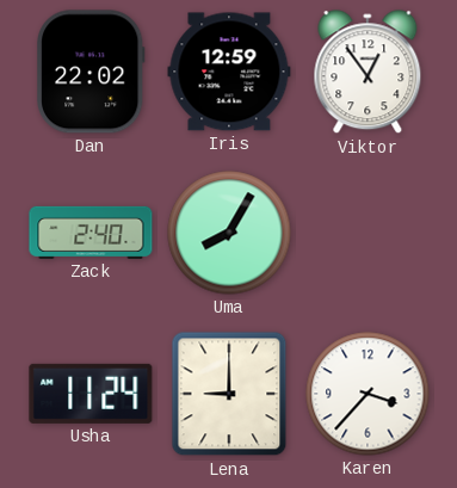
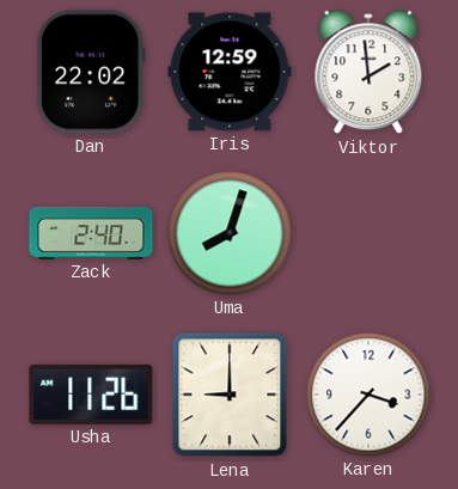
Viktor: 12:54 -> 1:59 (368, 73)
Uma: 8:05 -> 8:03 (230, 233)
Usha: 11:24 -> 11:26 (91, 395)
